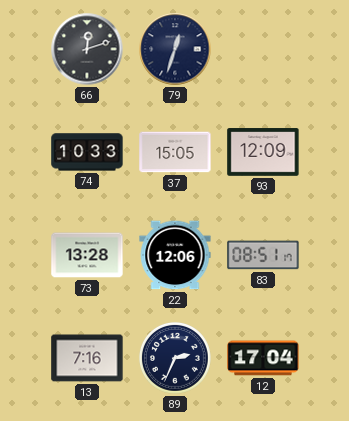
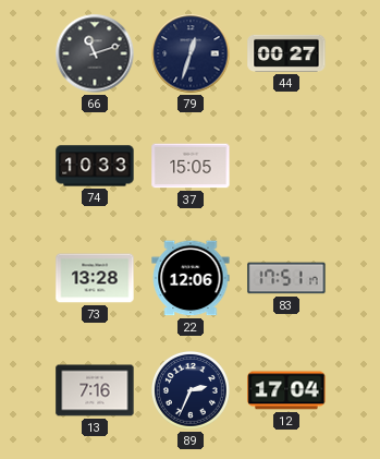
66: 12:12 -> 11:12 (95, 53)
44: none -> 00:27 (286, 53)
93: 12:09 -> none (263, 152)
83: 08:51 -> 17:51 (286, 278)
